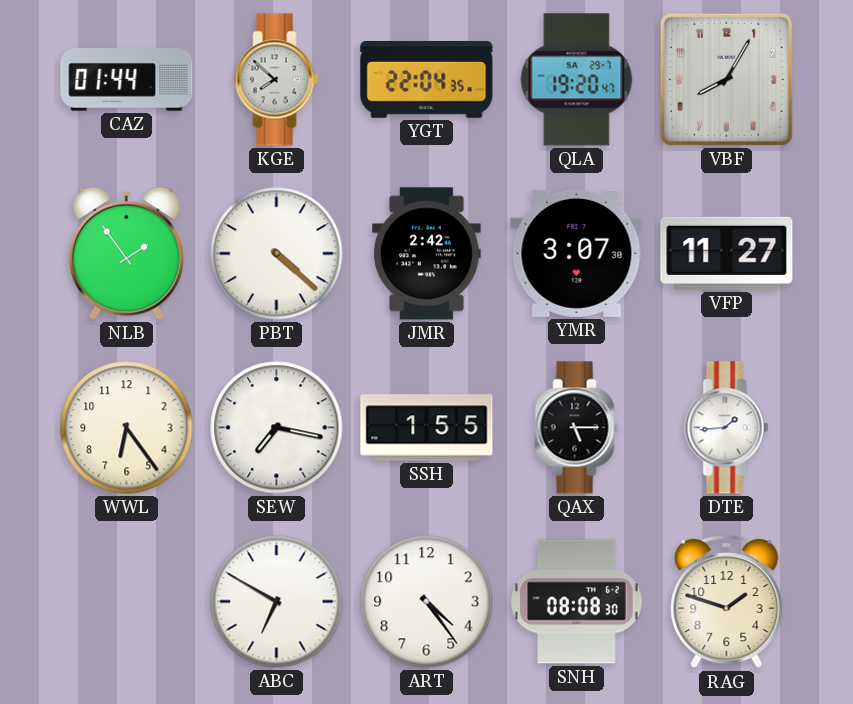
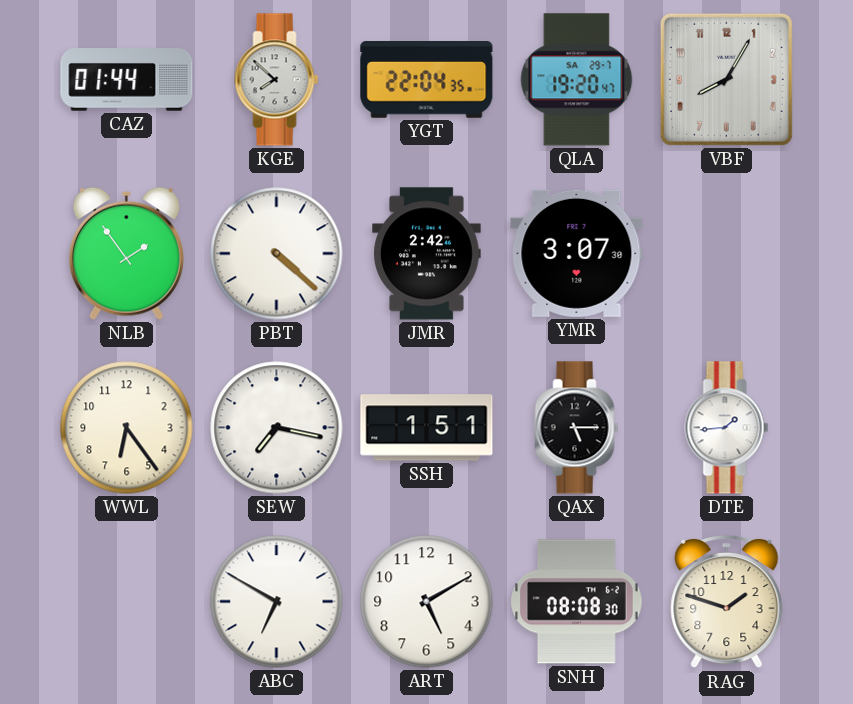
VFP: 11:27 -> none (727, 253)
SSH: 1:55 -> 1:51 (427, 428)
ART: 4:24 -> 5:10 (427, 602)
